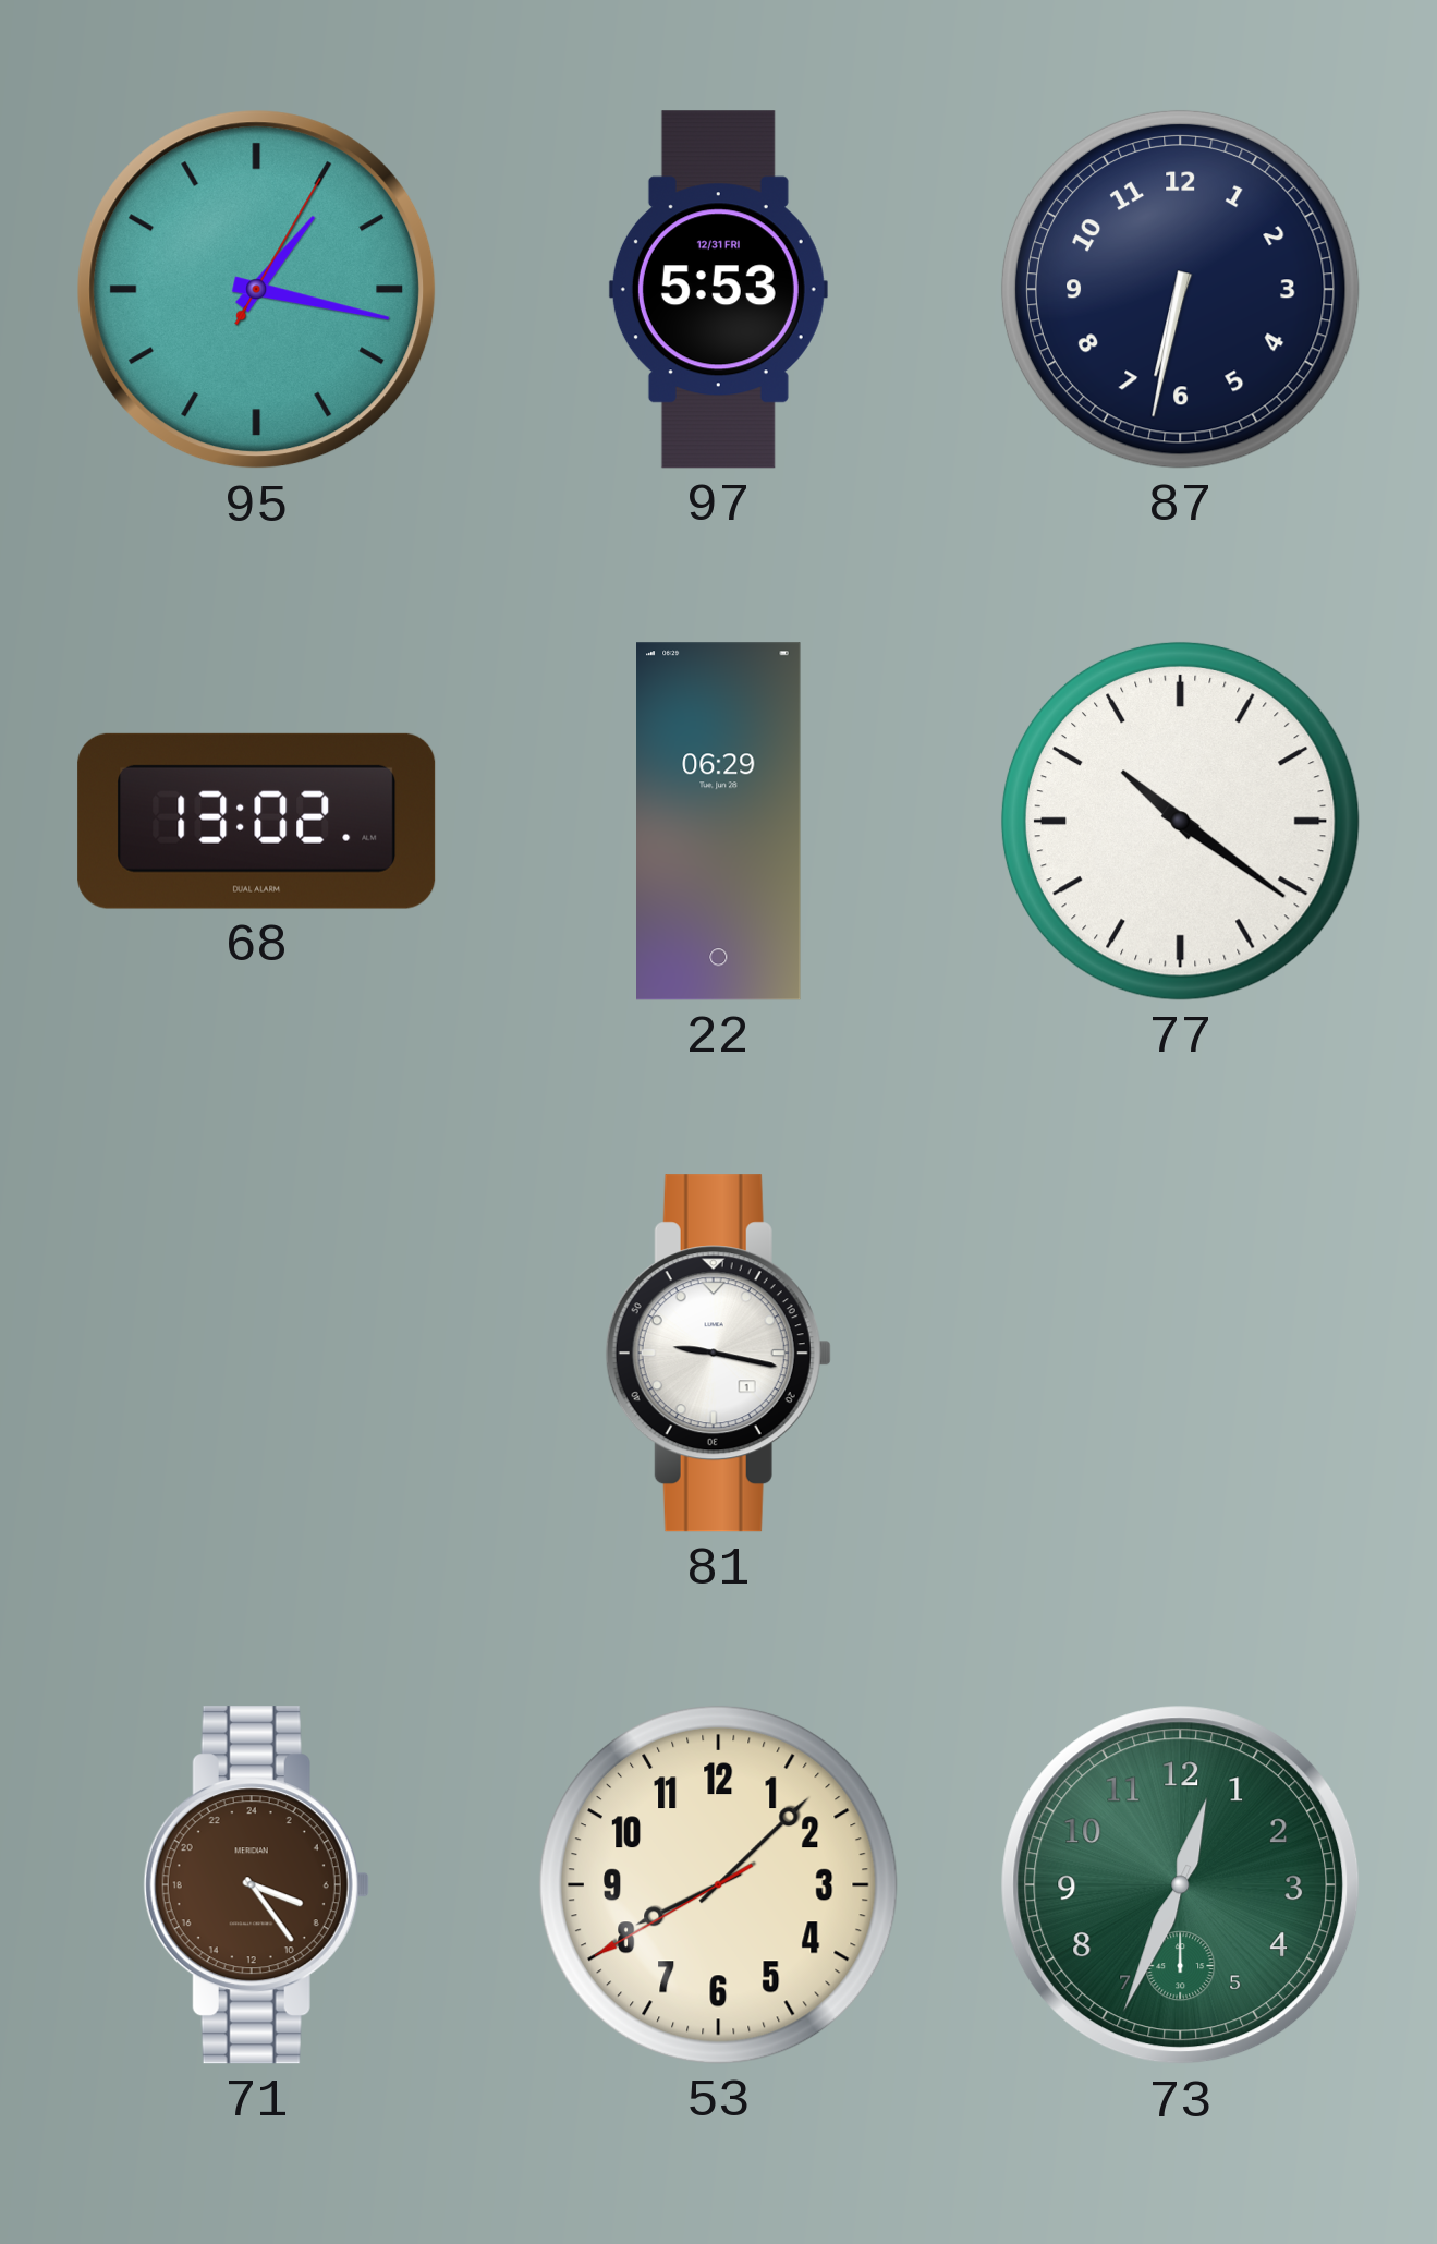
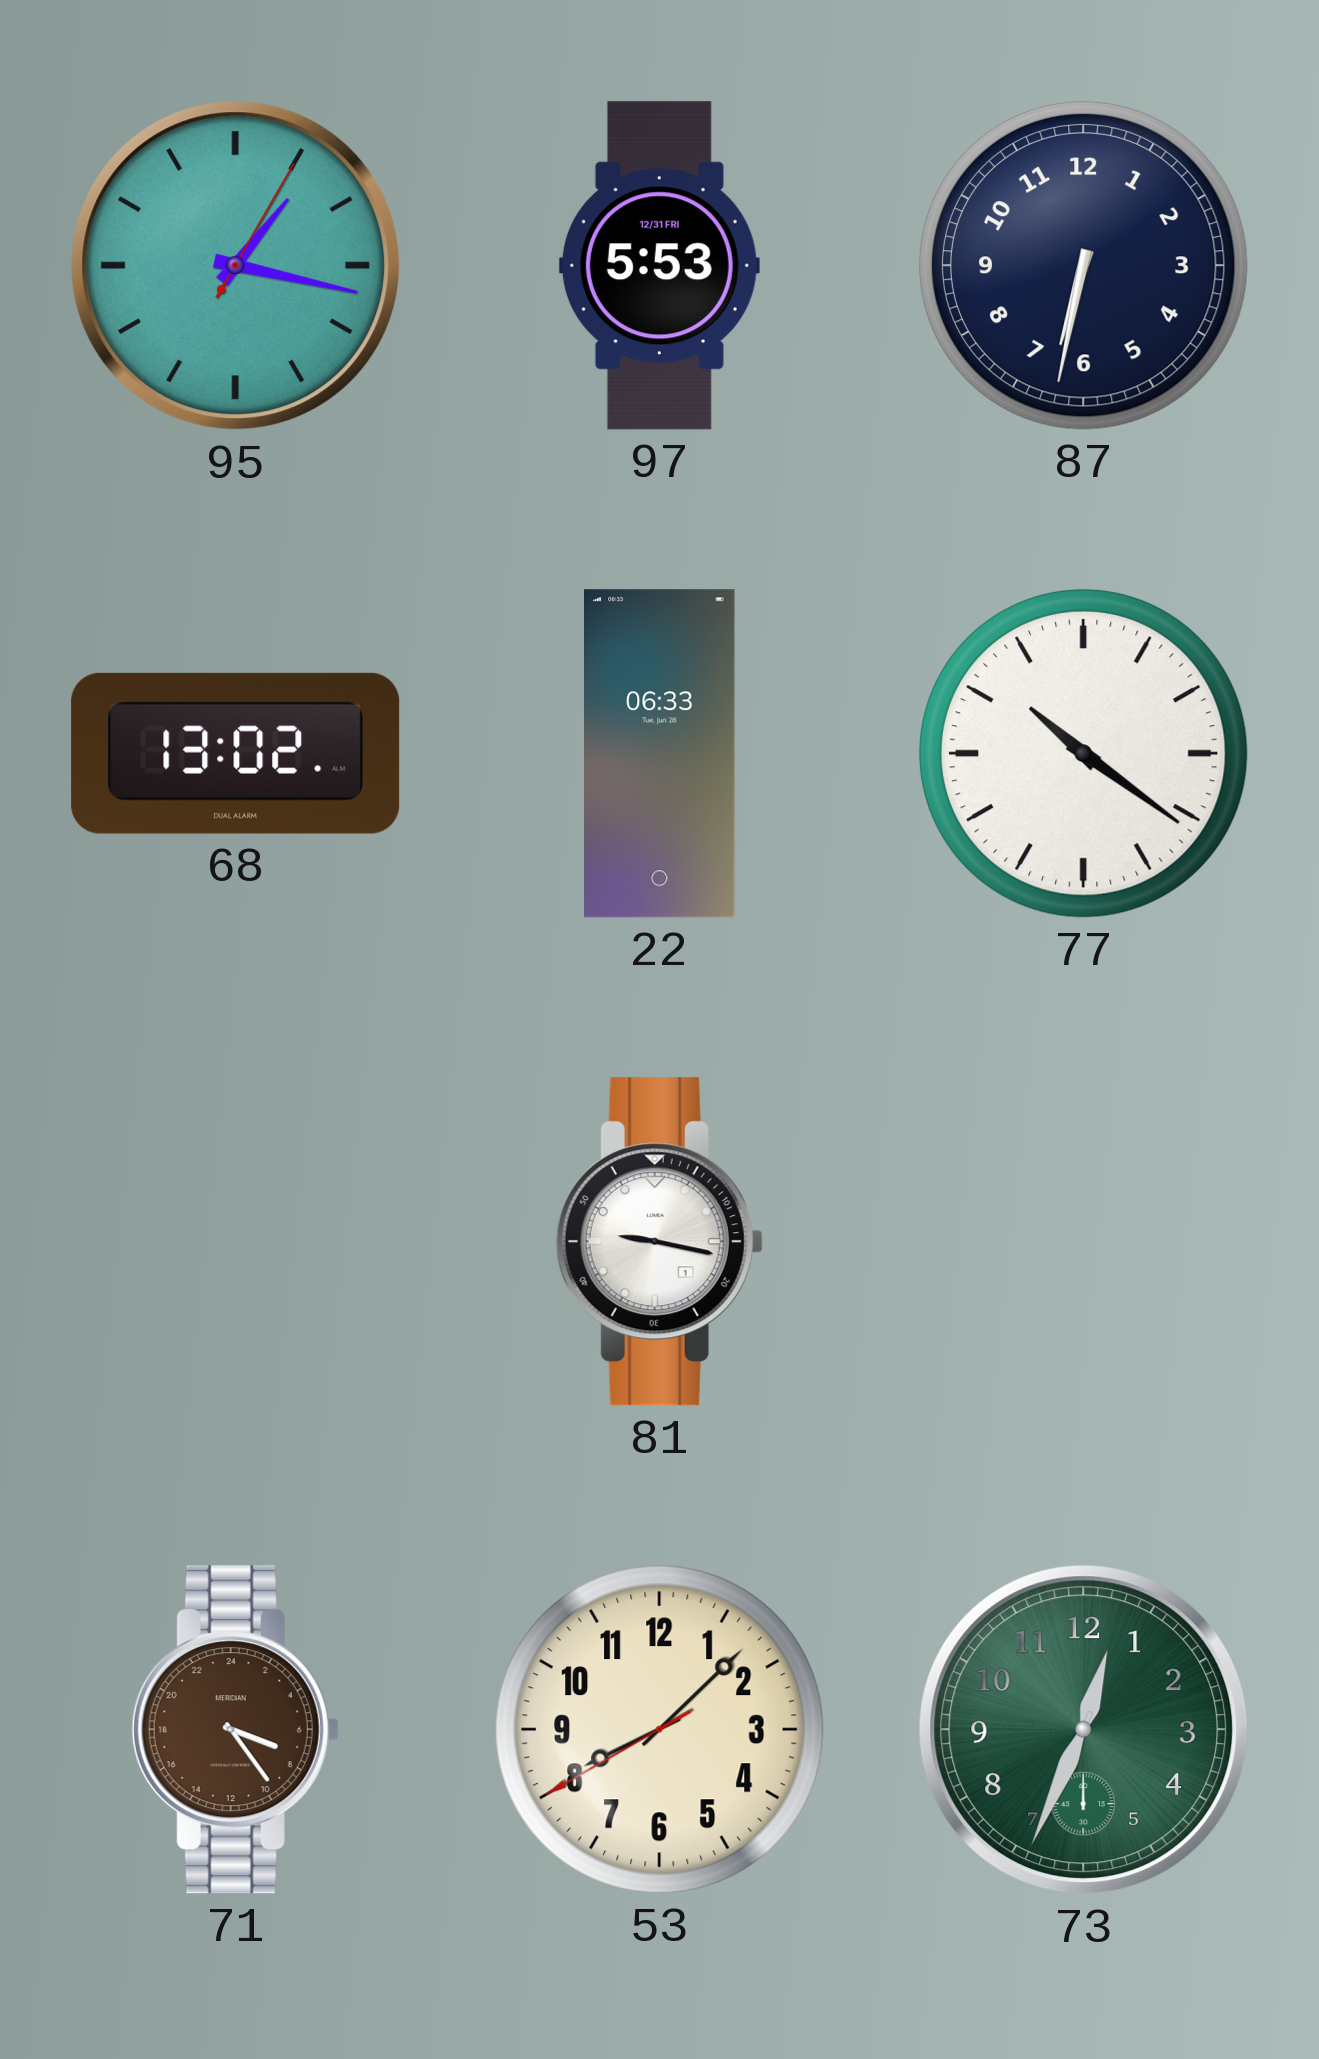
22: 06:29 -> 06:33 (660, 754)
